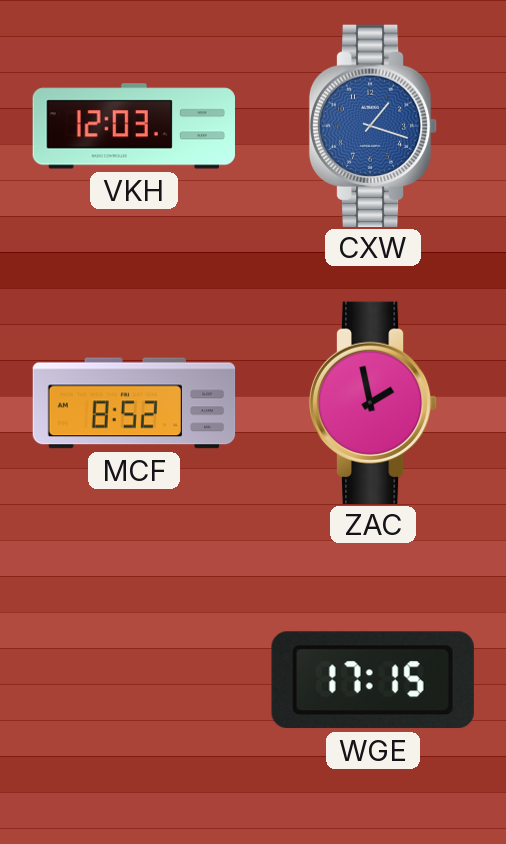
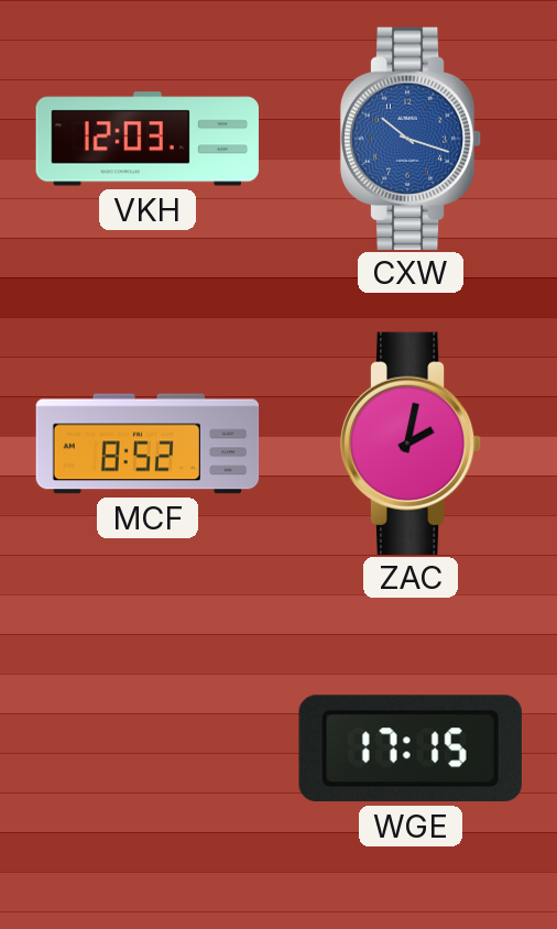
CXW: 1:18 -> 10:18 (411, 138)
ZAC: 1:58 -> 2:02 (411, 442)
